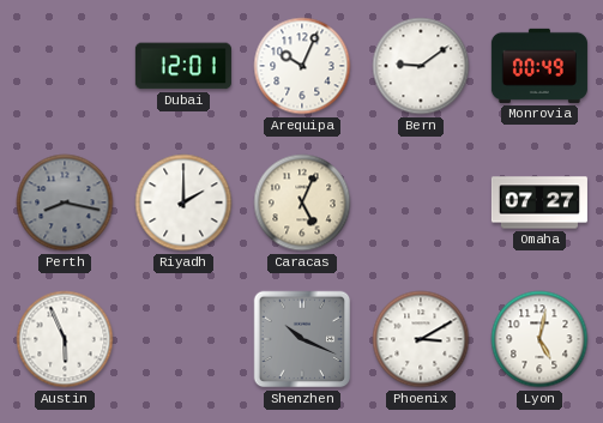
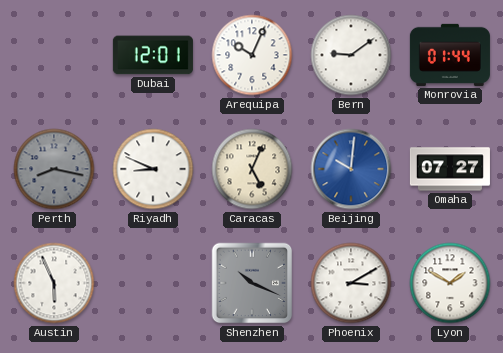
Monrovia: 00:49 -> 01:44 (450, 55)
Riyadh: 2:00 -> 8:49 (153, 169)
Beijing: none -> 10:01 (351, 169)
Lyon: 5:02 -> 1:50 (450, 283)
